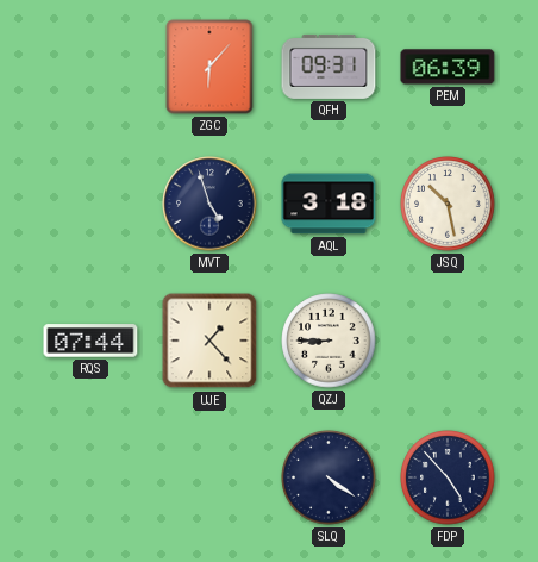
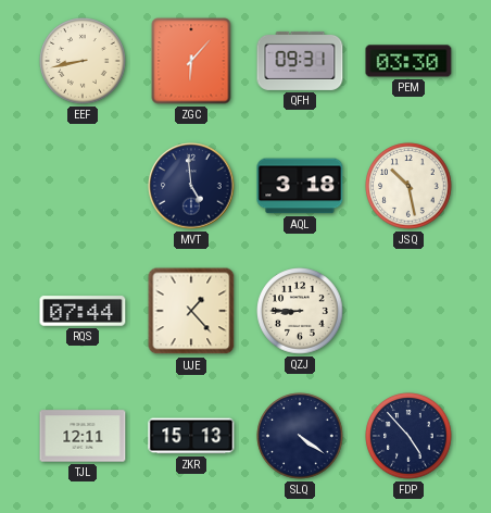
EEF: none -> 8:43 (83, 61)
PEM: 06:39 -> 03:30 (408, 61)
MVT: 4:57 -> 4:59 (191, 186)
TJL: none -> 12:11 (83, 436)
ZKR: none -> 15:13 (191, 436)
